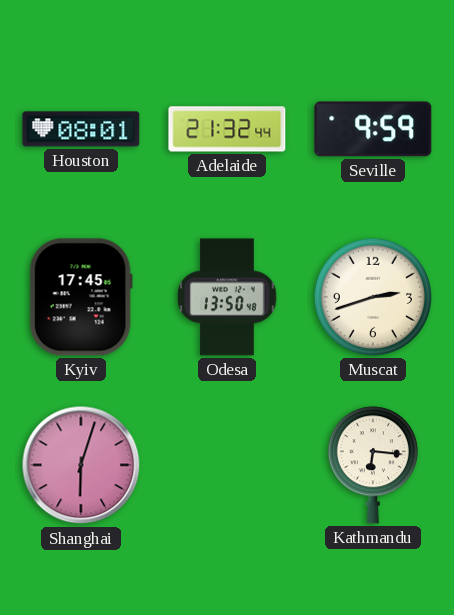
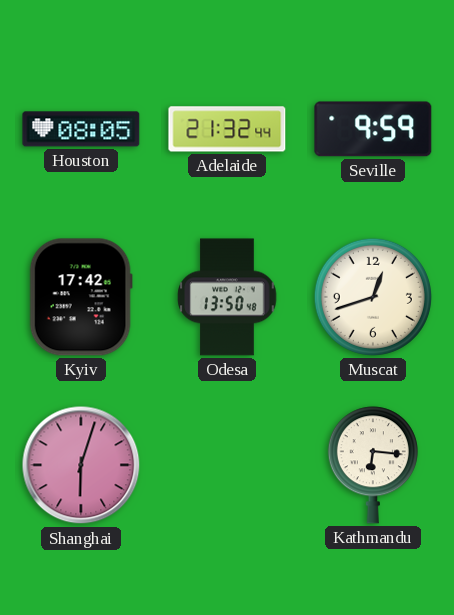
Houston: 08:01 -> 08:05 (81, 129)
Kyiv: 17:45 -> 17:42 (81, 297)
Muscat: 2:42 -> 12:42 (373, 297)
